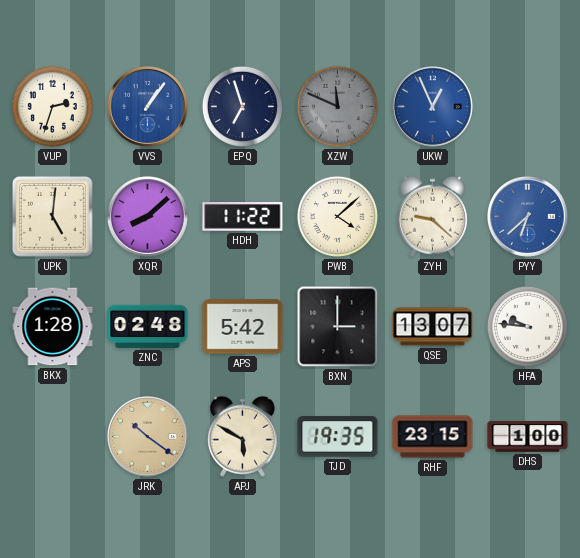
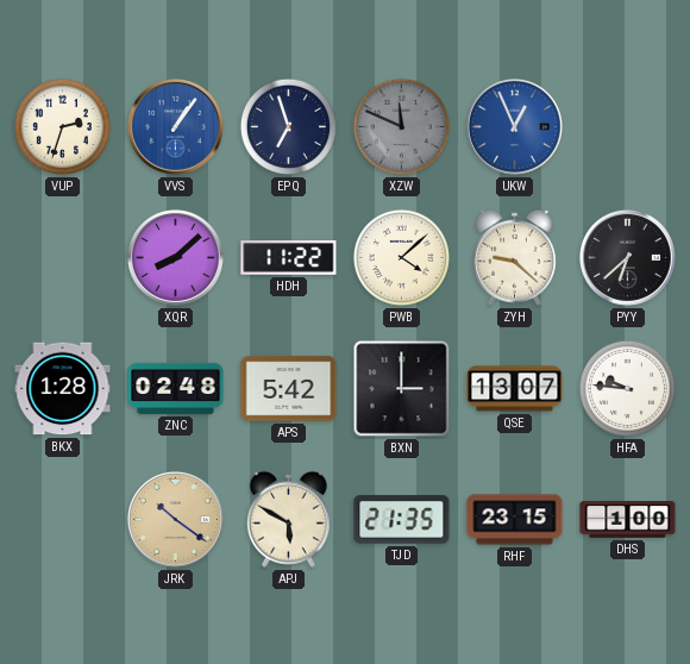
UPK: 5:01 -> none (52, 216)
PYY dial: blue -> black (627, 257)
TJD: 19:35 -> 21:35 (402, 520)
